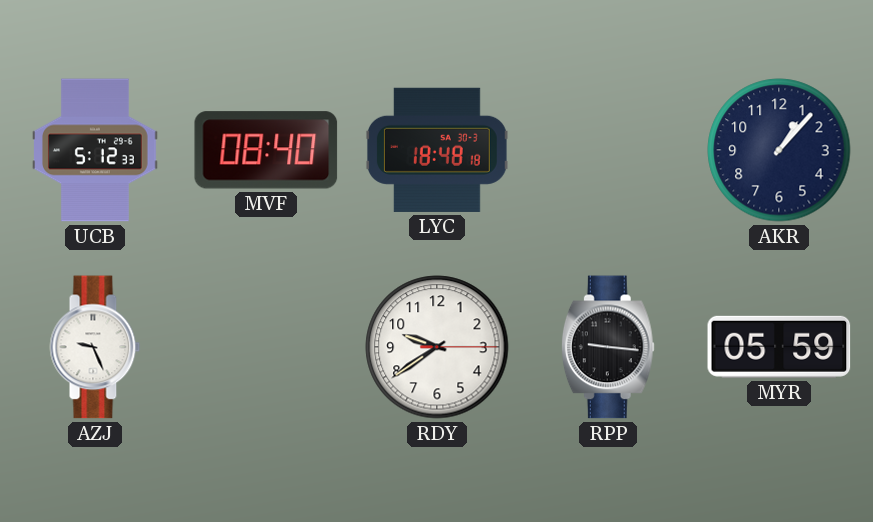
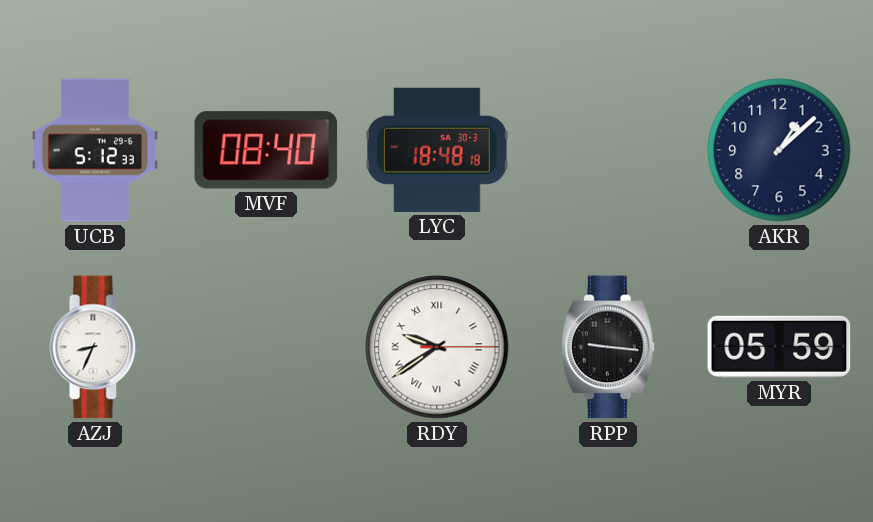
AKR: 1:07 -> 1:08 (779, 150)
AZJ: 9:26 -> 8:34 (95, 347)
RDY numerals: Arabic -> Roman (437, 347)
